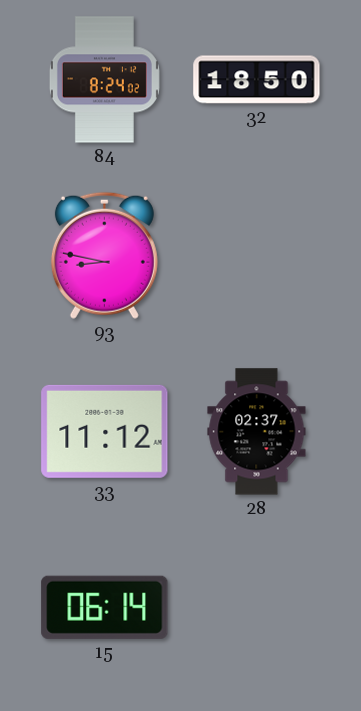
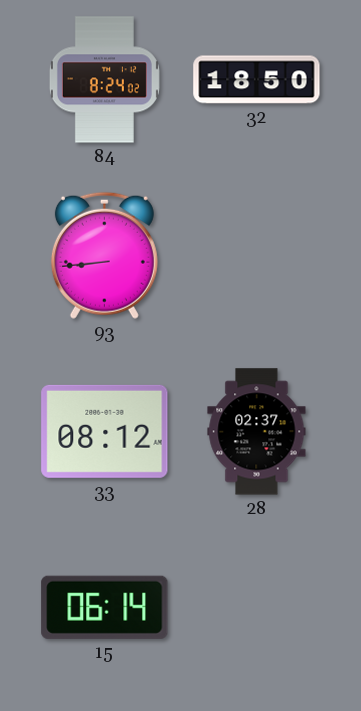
93: 8:47 -> 8:44 (104, 255)
33: 11:12 -> 08:12 (105, 431)
